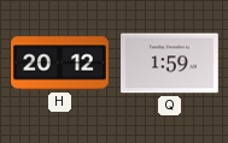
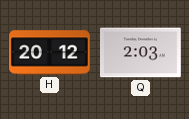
Q: 1:59 -> 2:03 (141, 53)
